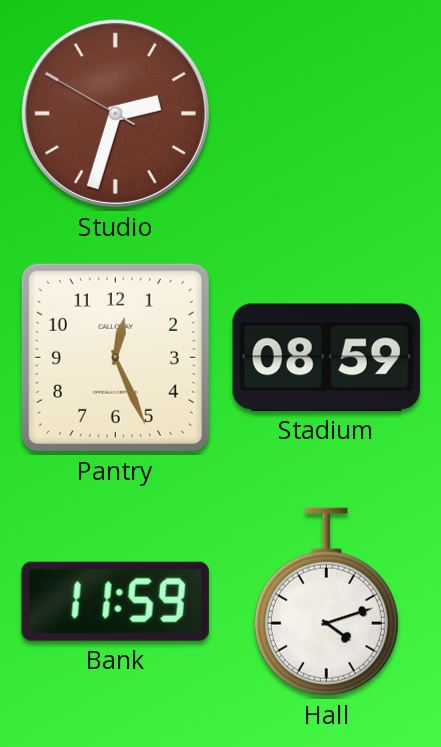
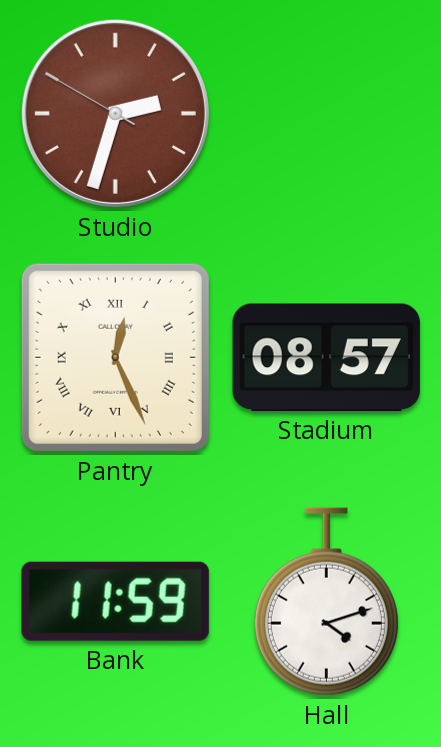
Pantry numerals: Arabic -> Roman (115, 357)
Stadium: 08:59 -> 08:57 (326, 357)
